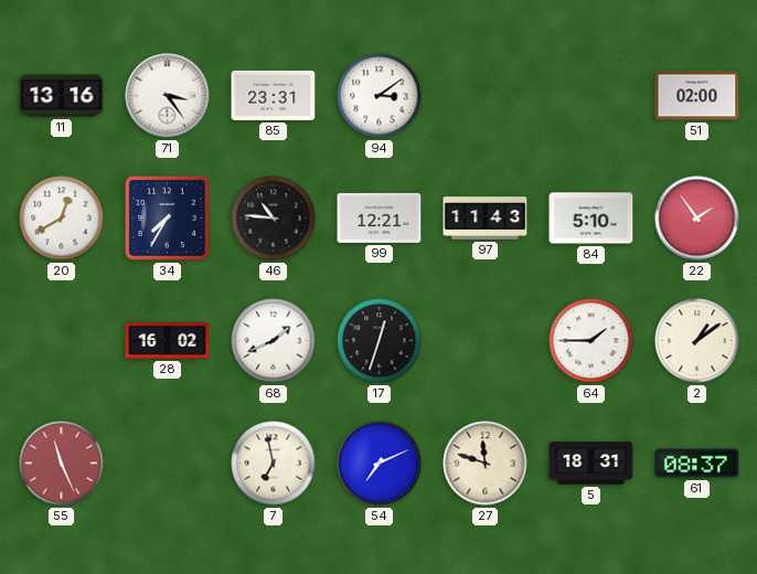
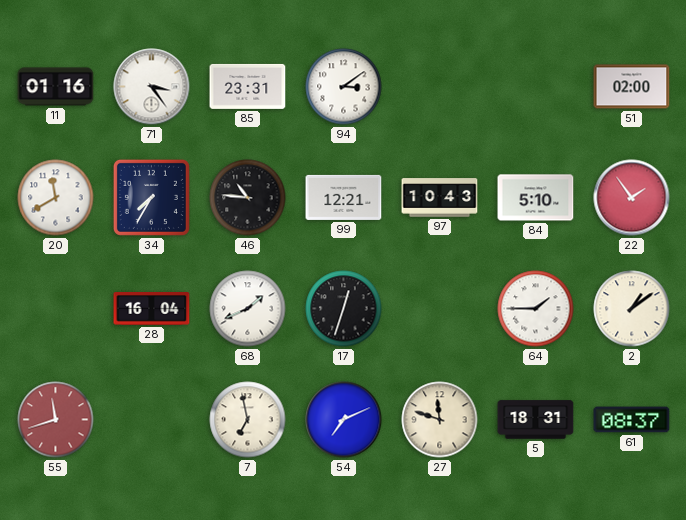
11: 13:16 -> 01:16 (56, 87)
20: 12:40 -> 11:40 (56, 198)
97: 11:43 -> 10:43 (440, 198)
28: 16:02 -> 16:04 (152, 309)
55: 11:26 -> 11:42 (56, 420)
